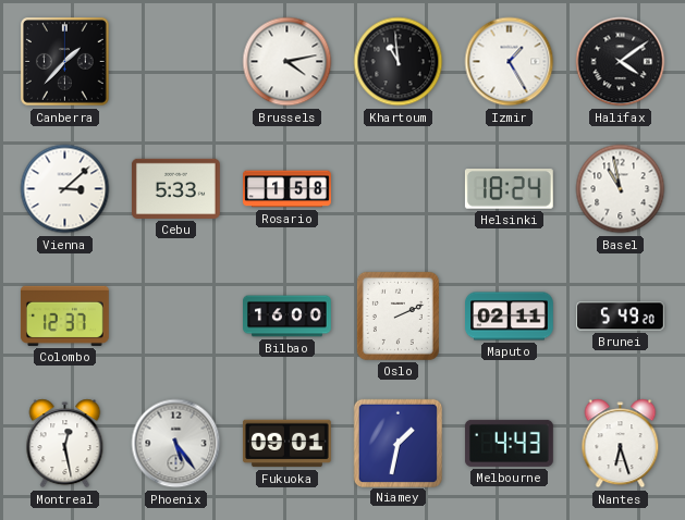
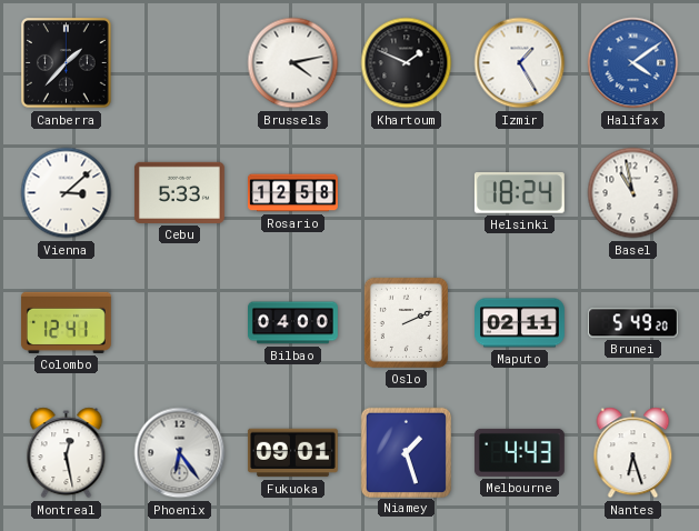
Khartoum: 10:59 -> 1:49 (407, 63)
Halifax dial: black -> blue (633, 63)
Rosario: 1:58 -> 12:58 (293, 193)
Colombo: 12:37 -> 12:41 (66, 322)
Bilbao: 16:00 -> 04:00 (293, 323)
Phoenix: 5:24 -> 6:24 (180, 453)
Niamey: 1:32 -> 1:27 (406, 452)
